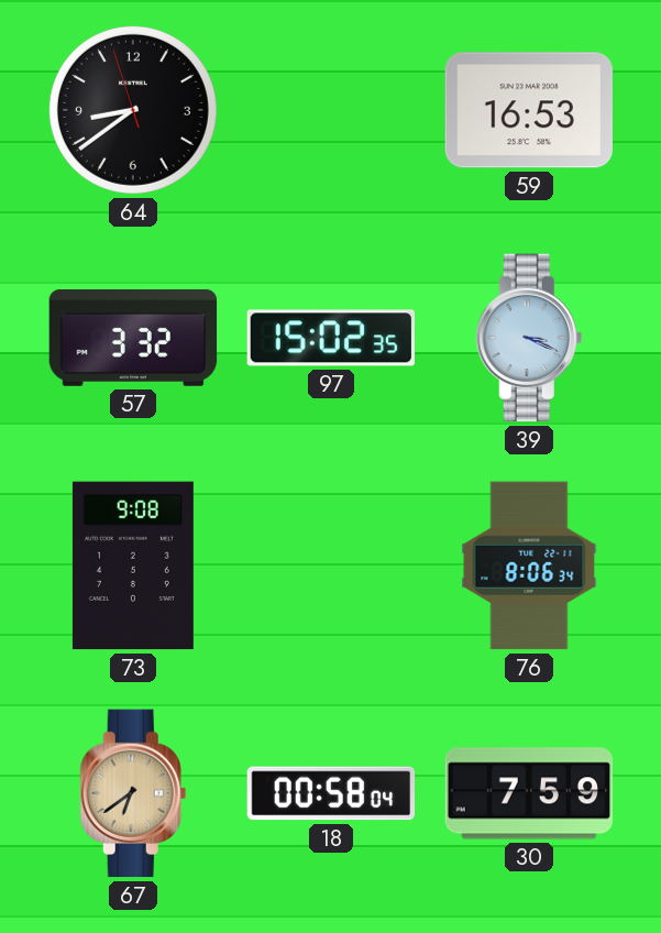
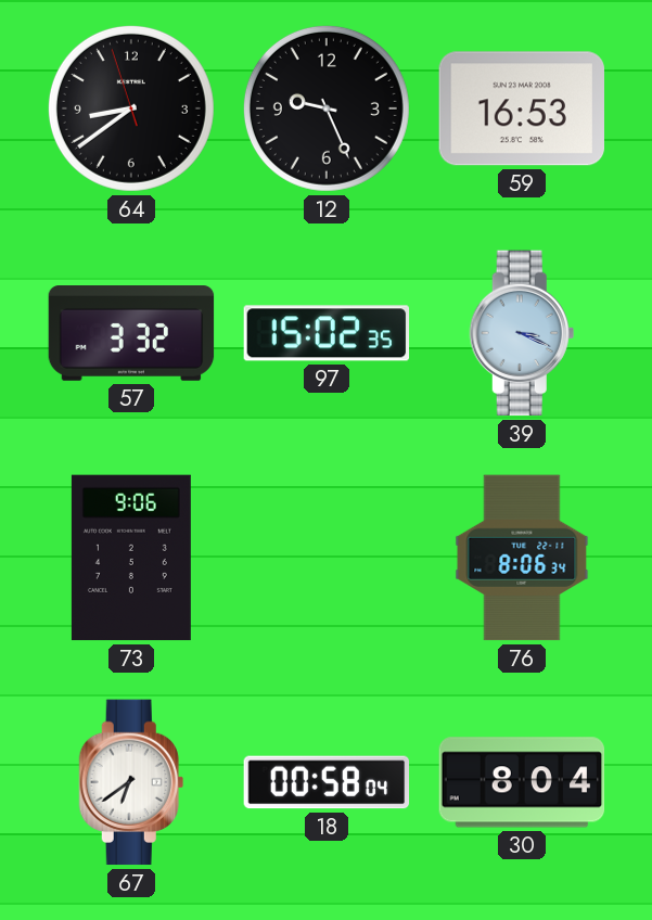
12: none -> 9:26 (327, 108)
73: 9:08 -> 9:06 (131, 558)
67 dial: champagne -> white (131, 782)
30: 7:59 -> 8:04 (522, 782)
